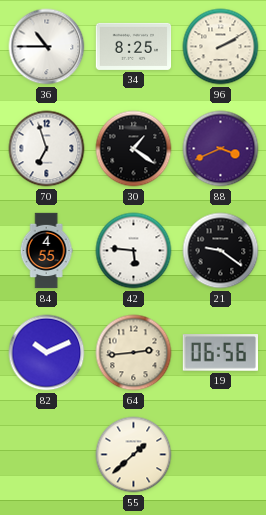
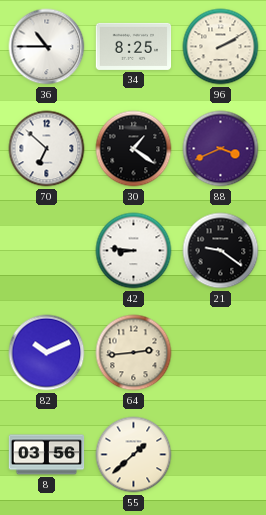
70: 6:57 -> 6:52 (47, 149)
84: 4:55 -> none (46, 251)
42: 5:46 -> 8:46 (134, 251)
19: 06:56 -> none (220, 353)
8: none -> 03:56 (47, 455)
